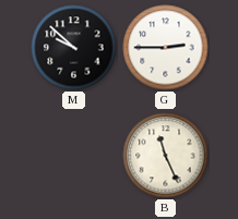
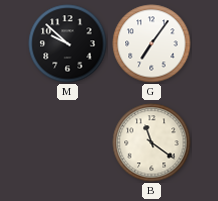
G: 2:45 -> 7:06 (152, 44)
B: 11:26 -> 11:21 (152, 143)
